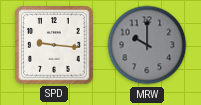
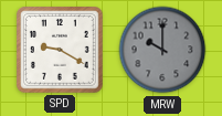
SPD: 9:16 -> 9:20 (61, 51)
